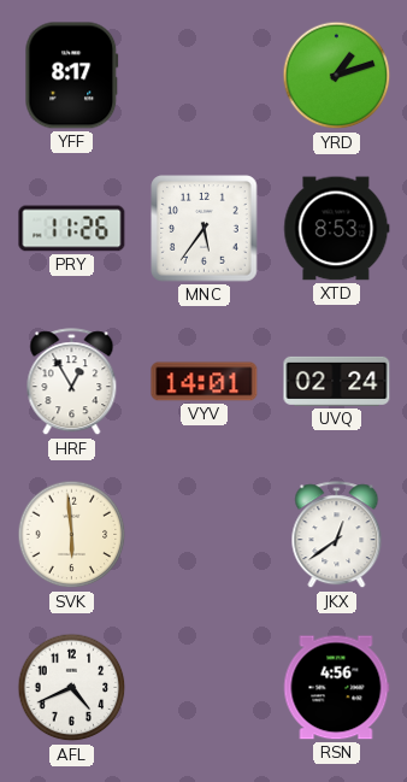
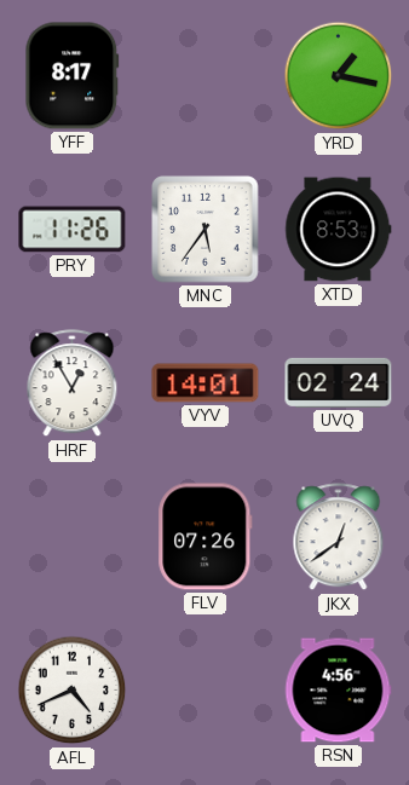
YRD: 1:12 -> 1:17 (339, 76)
SVK: 5:59 -> none (72, 535)
FLV: none -> 07:26 (206, 537)
